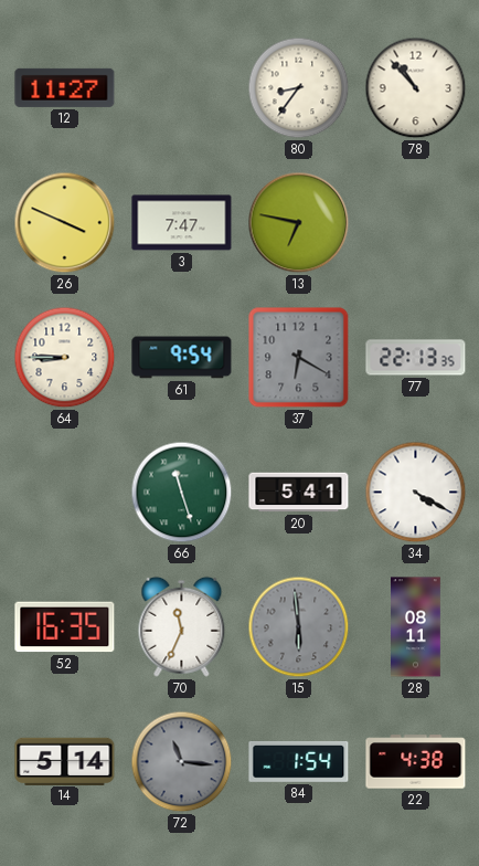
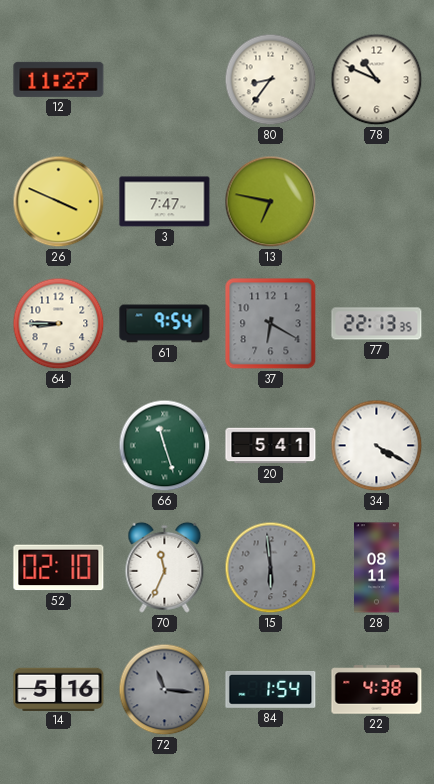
78: 10:53 -> 10:49 (377, 80)
52: 16:35 -> 02:10 (59, 568)
14: 5:14 -> 5:16 (59, 689)
